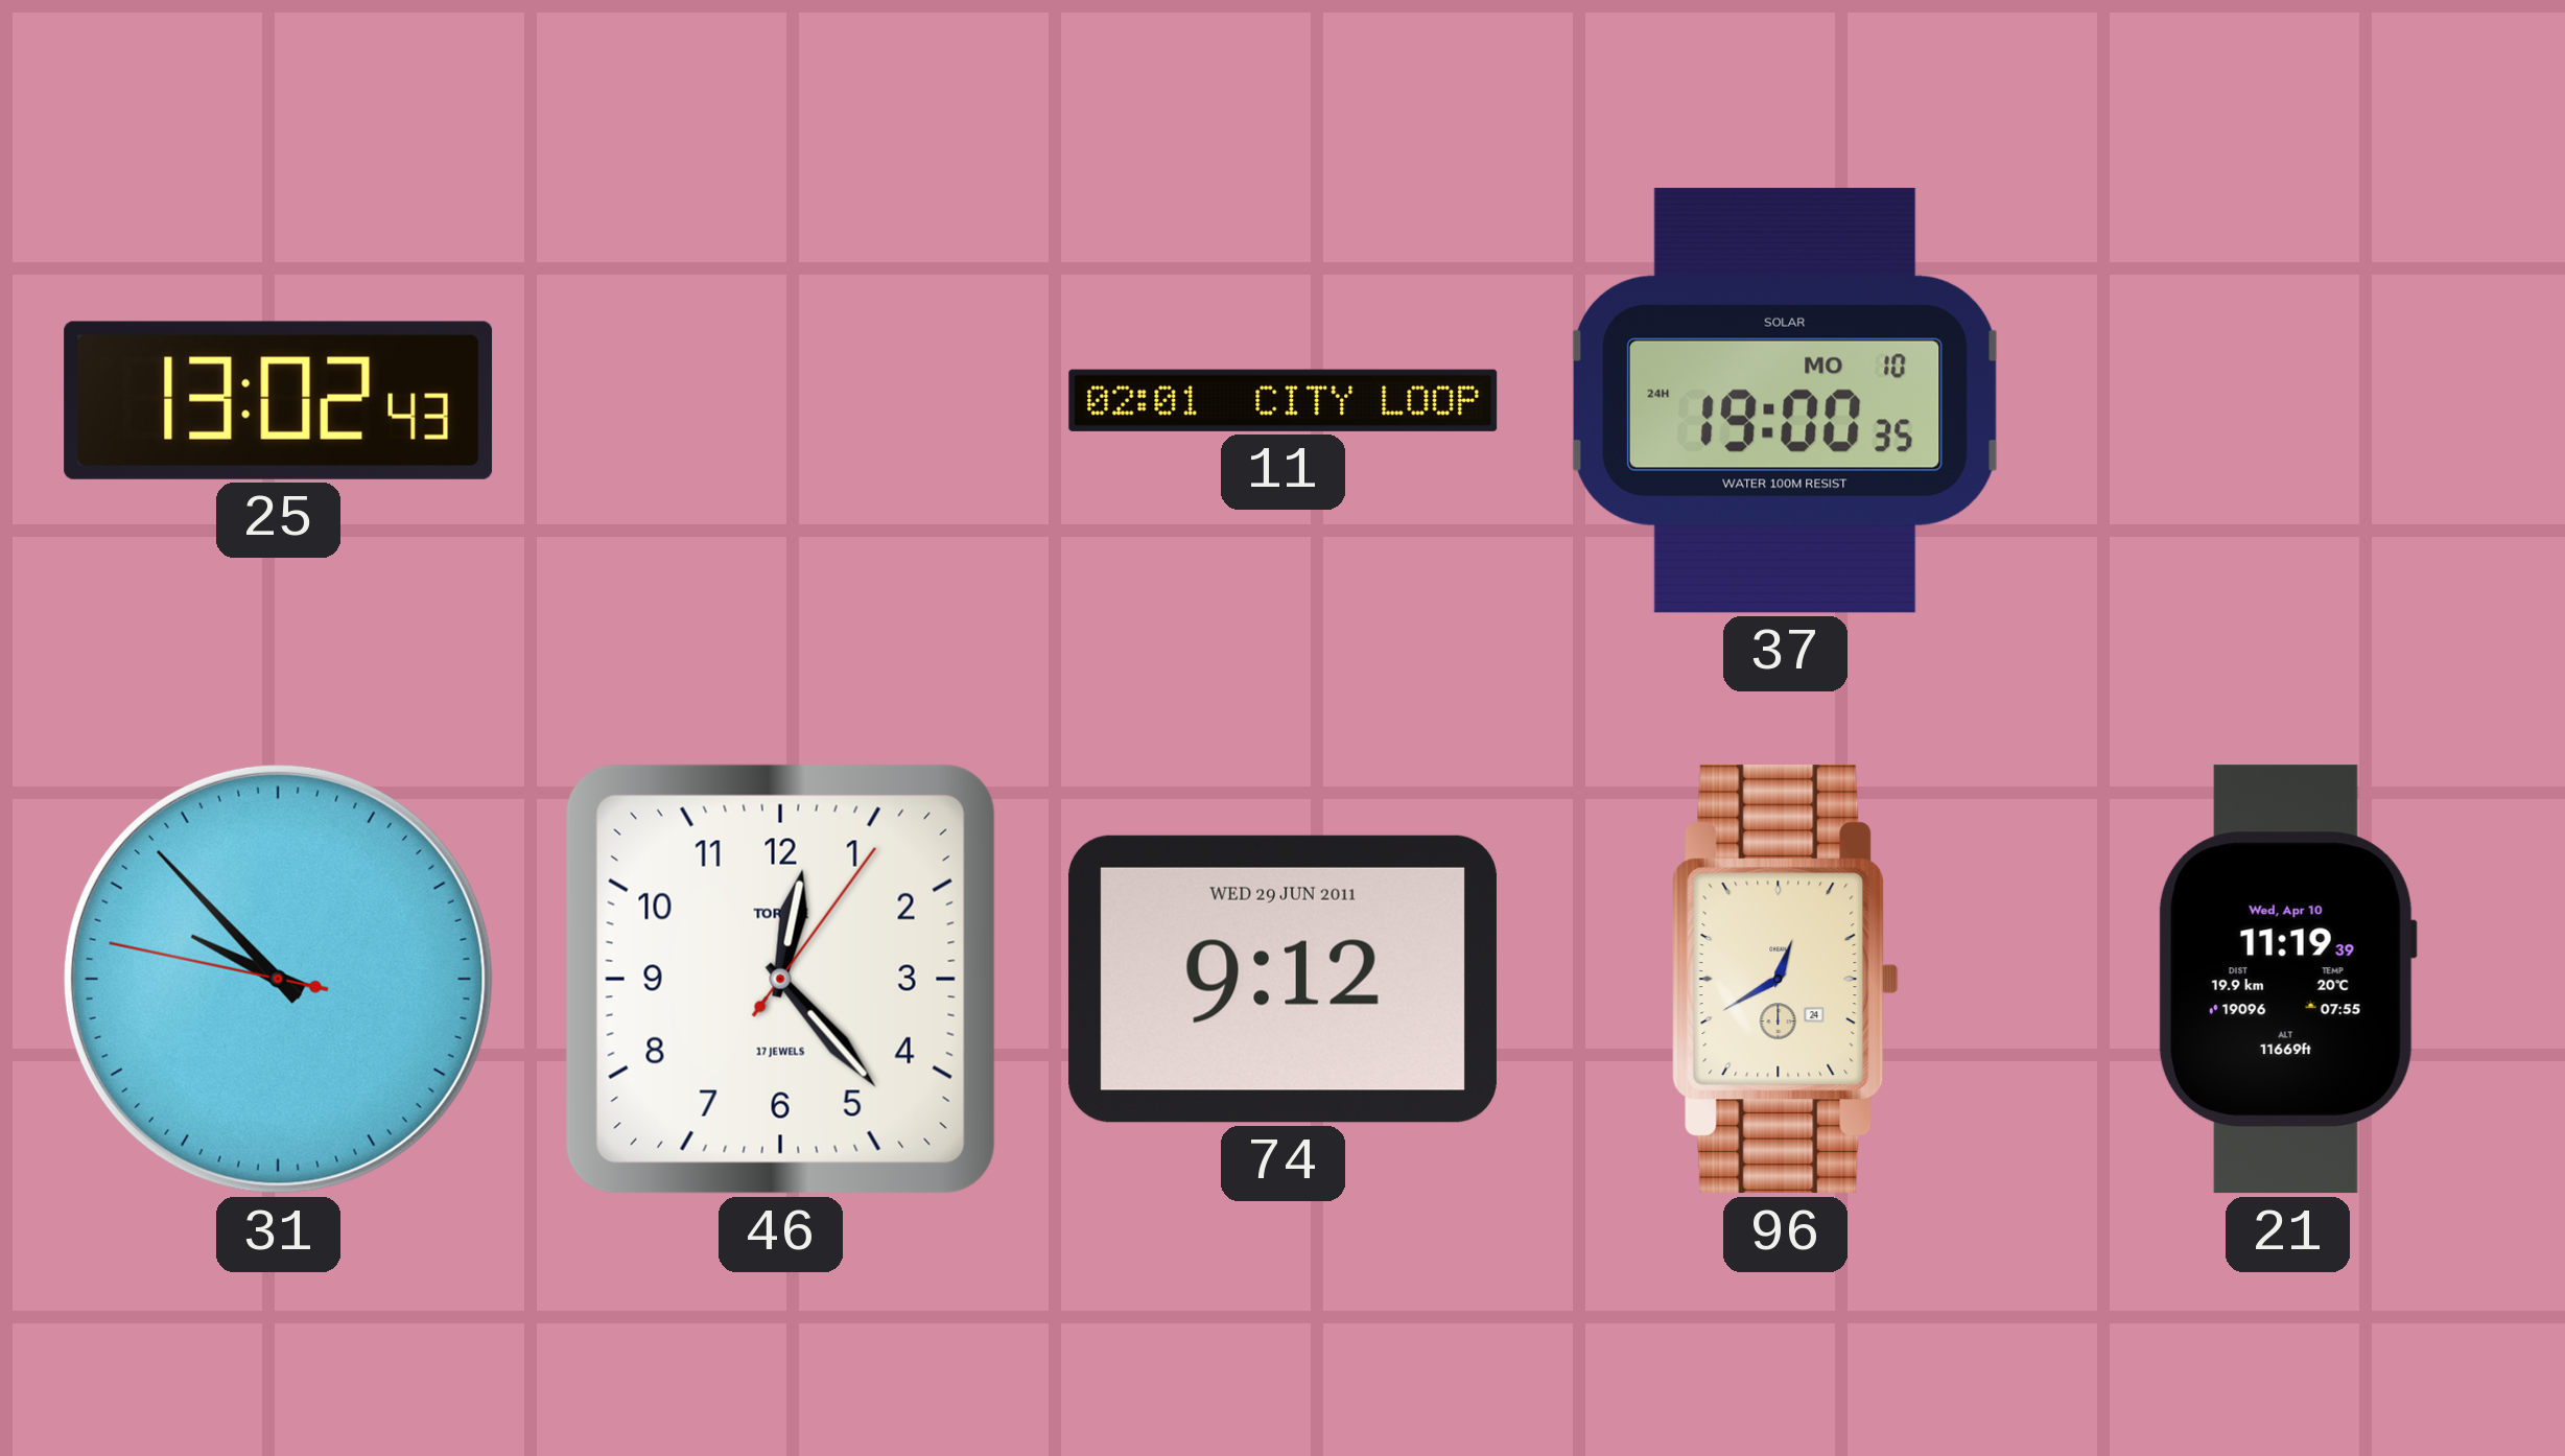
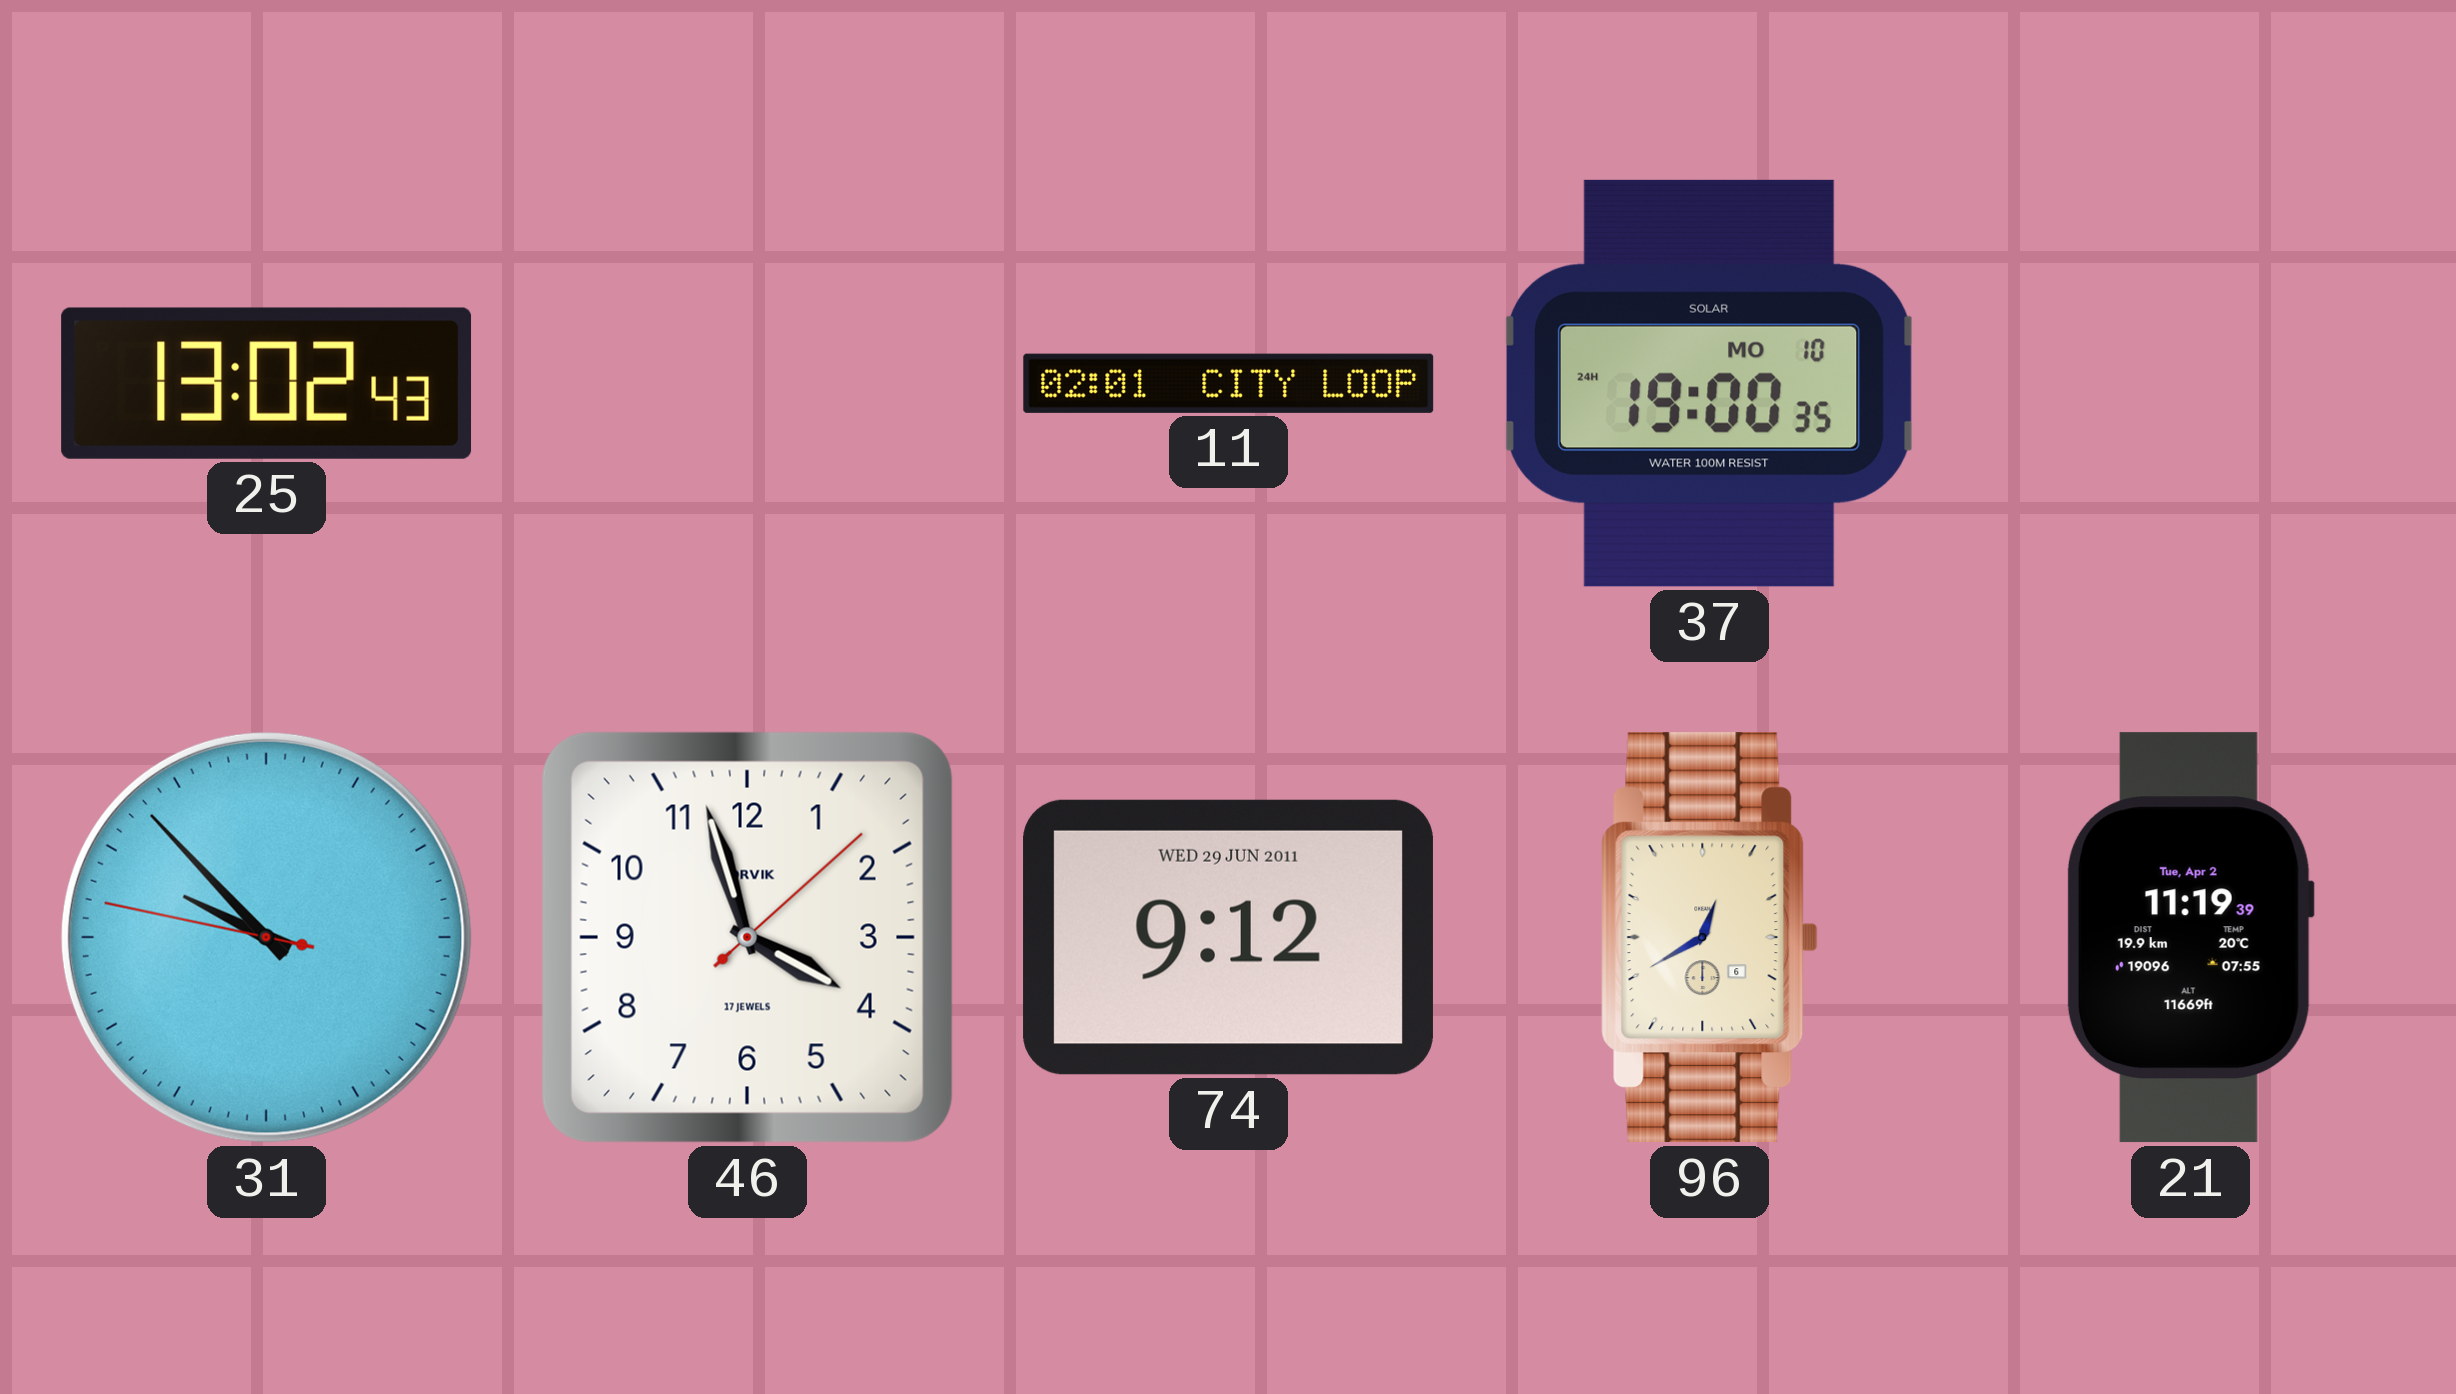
46: 12:23 -> 3:57 (747, 937)
96 date: 24 -> 6 (1710, 938)
21 date: Wed, Apr 10 -> Tue, Apr 2 (2190, 938)
